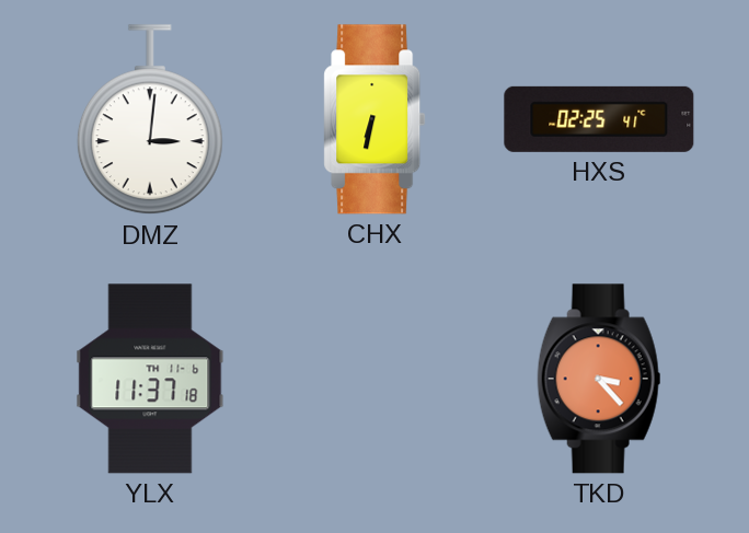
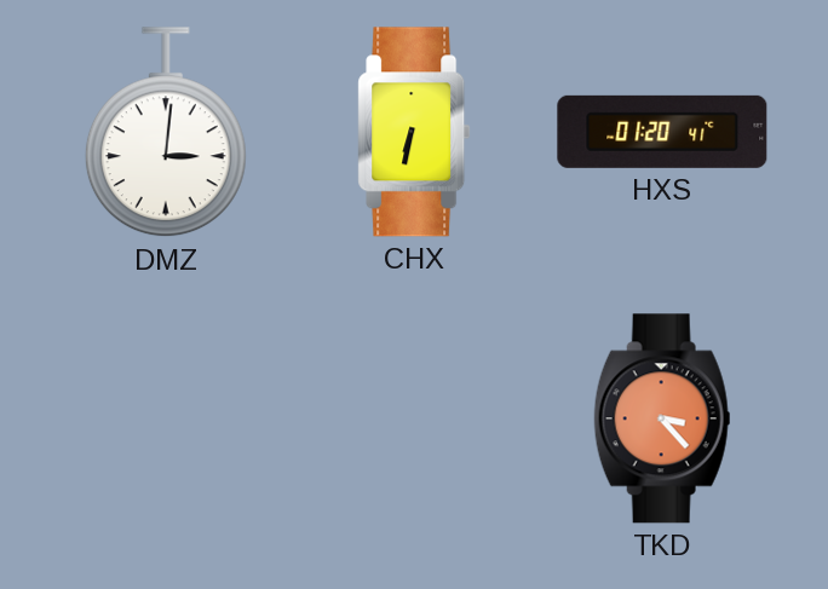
HXS: 02:25 -> 01:20 (662, 132)
YLX: 11:37 -> none (150, 379)
